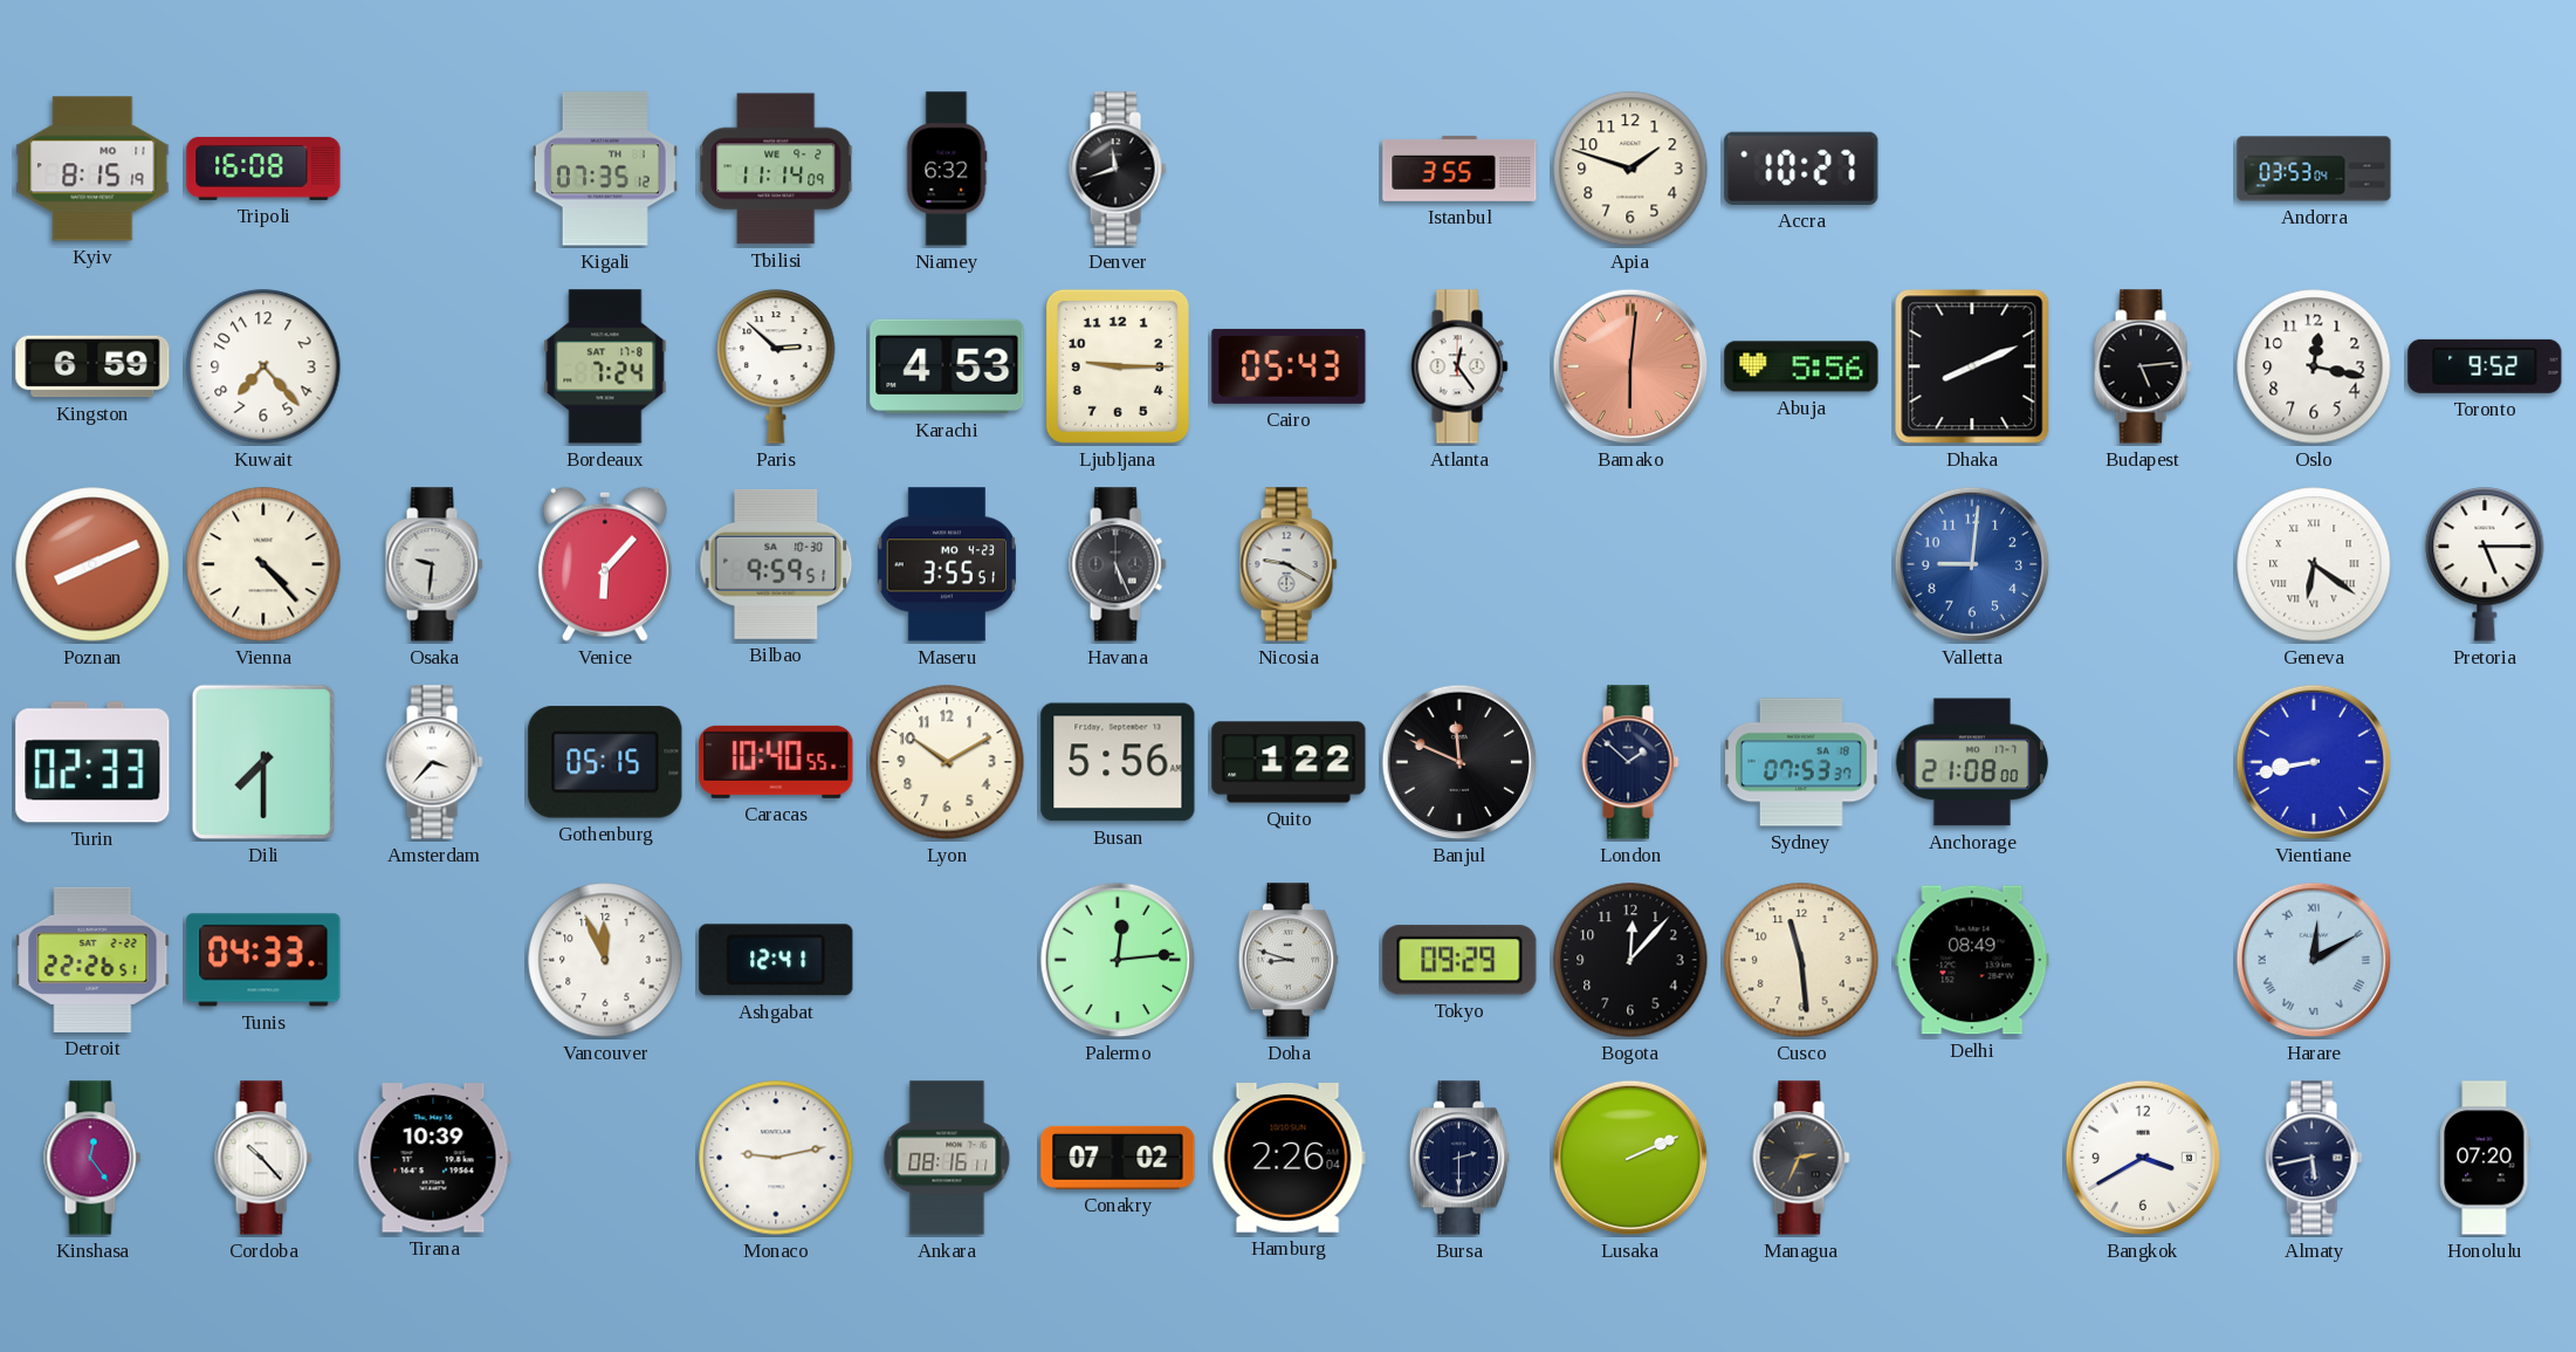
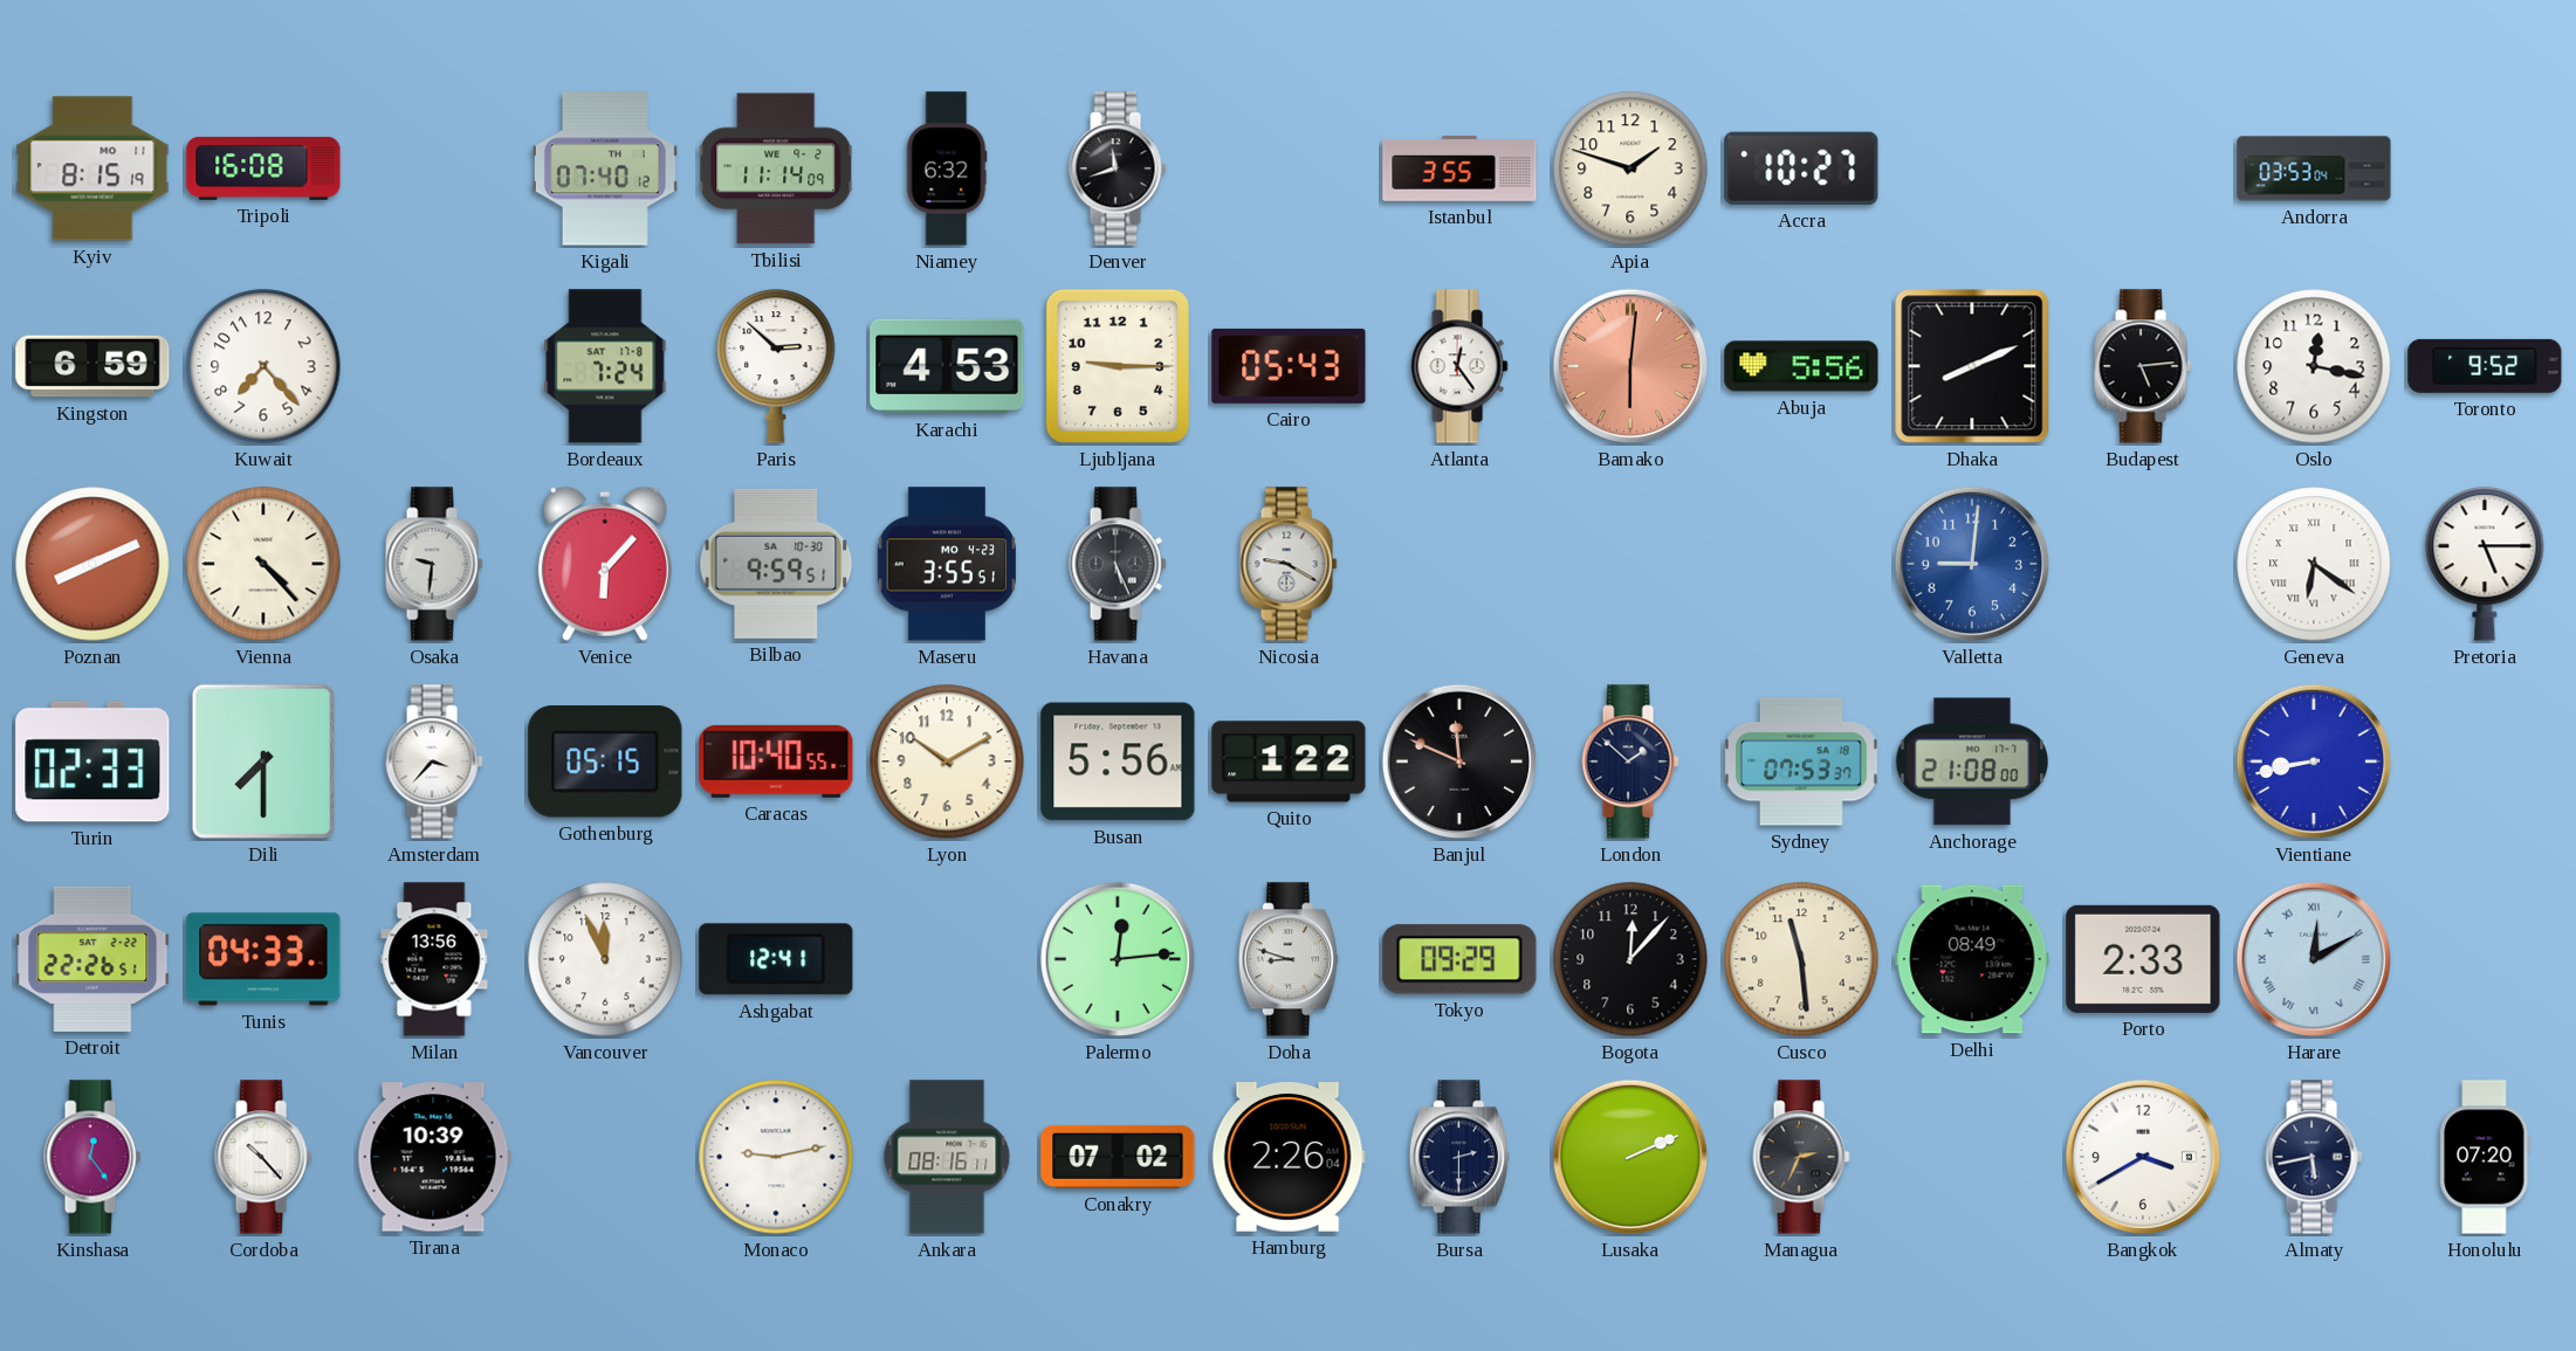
Kigali: 07:35 -> 07:40 (605, 168)
Milan: none -> 13:56 (434, 959)
Porto: none -> 2:33 (2143, 959)
